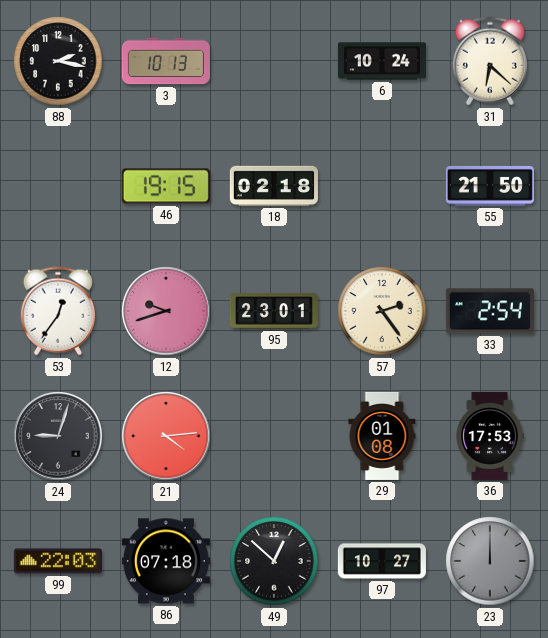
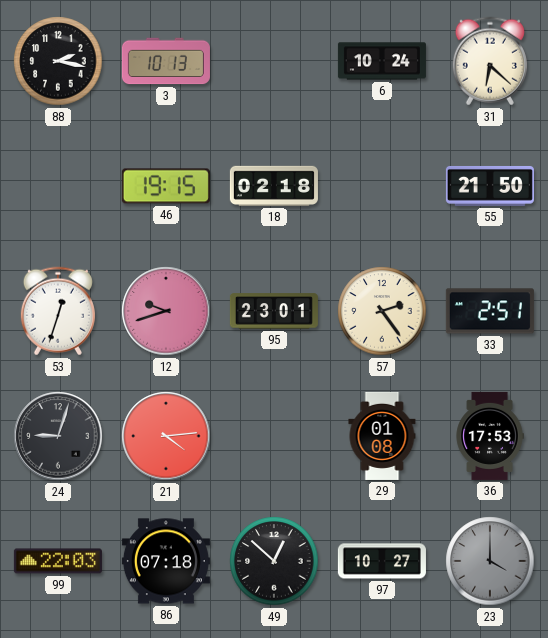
53: 12:36 -> 12:33 (58, 311)
33: 2:54 -> 2:51 (490, 311)
23: 12:00 -> 4:00 (490, 561)
